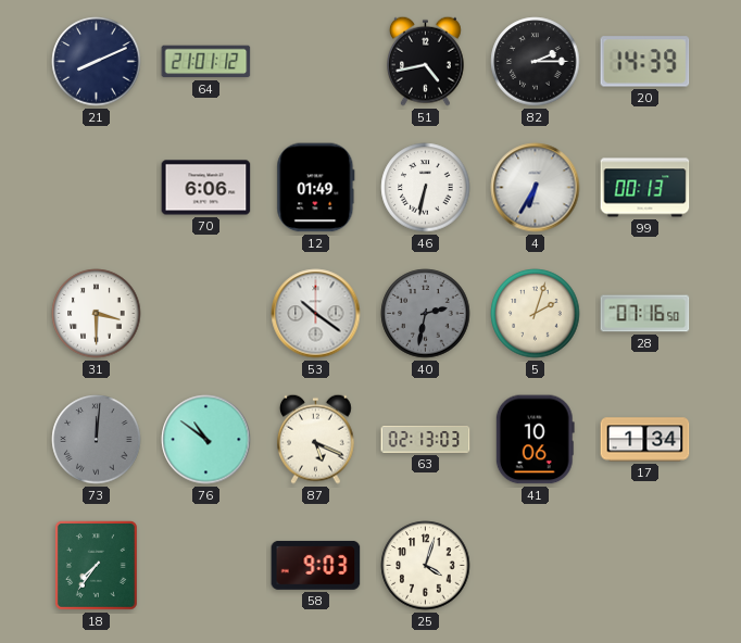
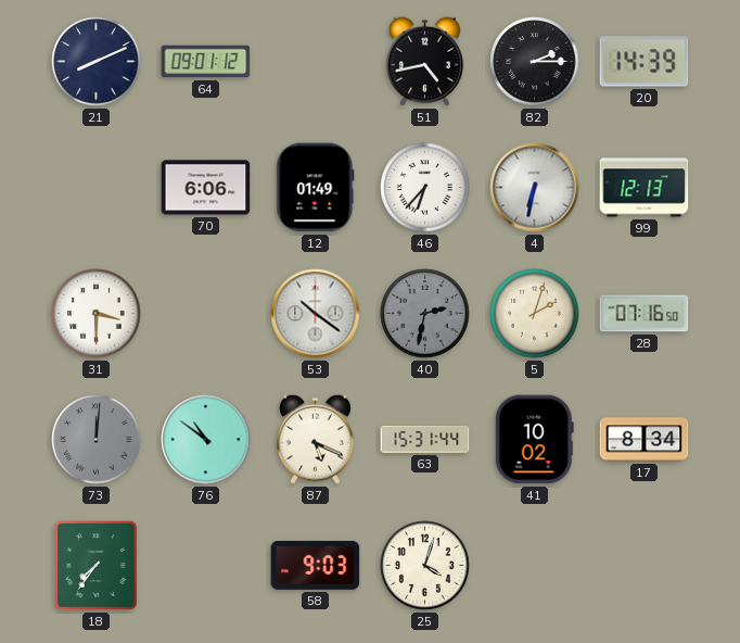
64: 21:01 -> 09:01 (206, 62)
46: 6:32 -> 6:37 (425, 188)
4: 6:35 -> 6:32 (535, 188)
99: 00:13 -> 12:13 (645, 188)
63: 02:13 -> 15:31 (425, 440)
41: 10:06 -> 10:02 (534, 440)
17: 1:34 -> 8:34 (645, 440)
